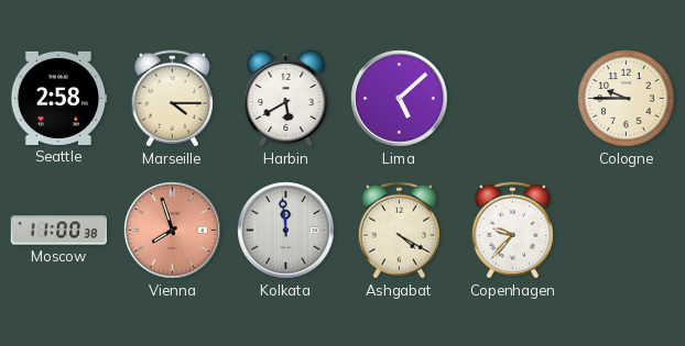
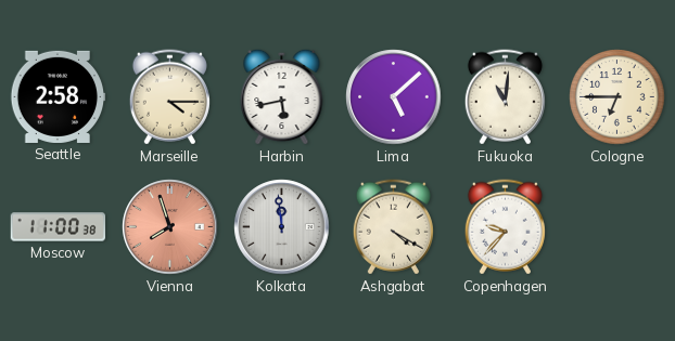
Harbin: 5:40 -> 5:43 (282, 96)
Fukuoka: none -> 11:01 (505, 97)
Cologne: 9:45 -> 6:45 (617, 97)
